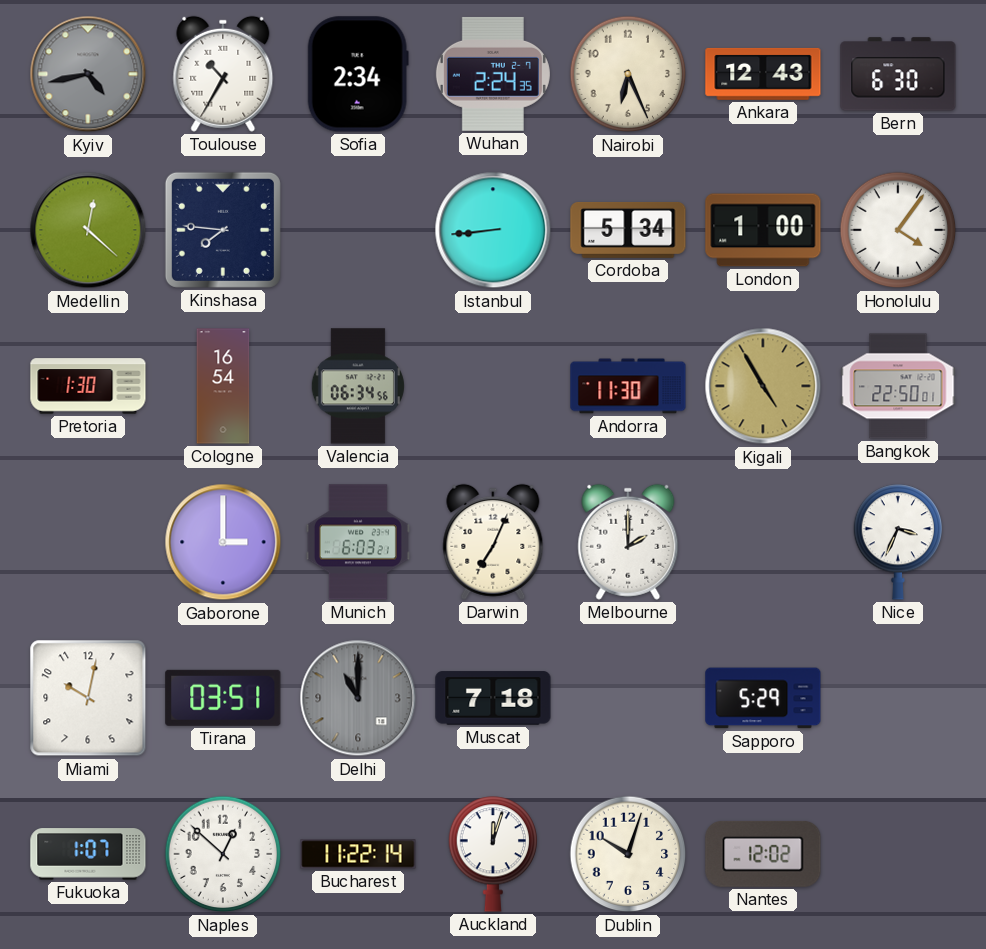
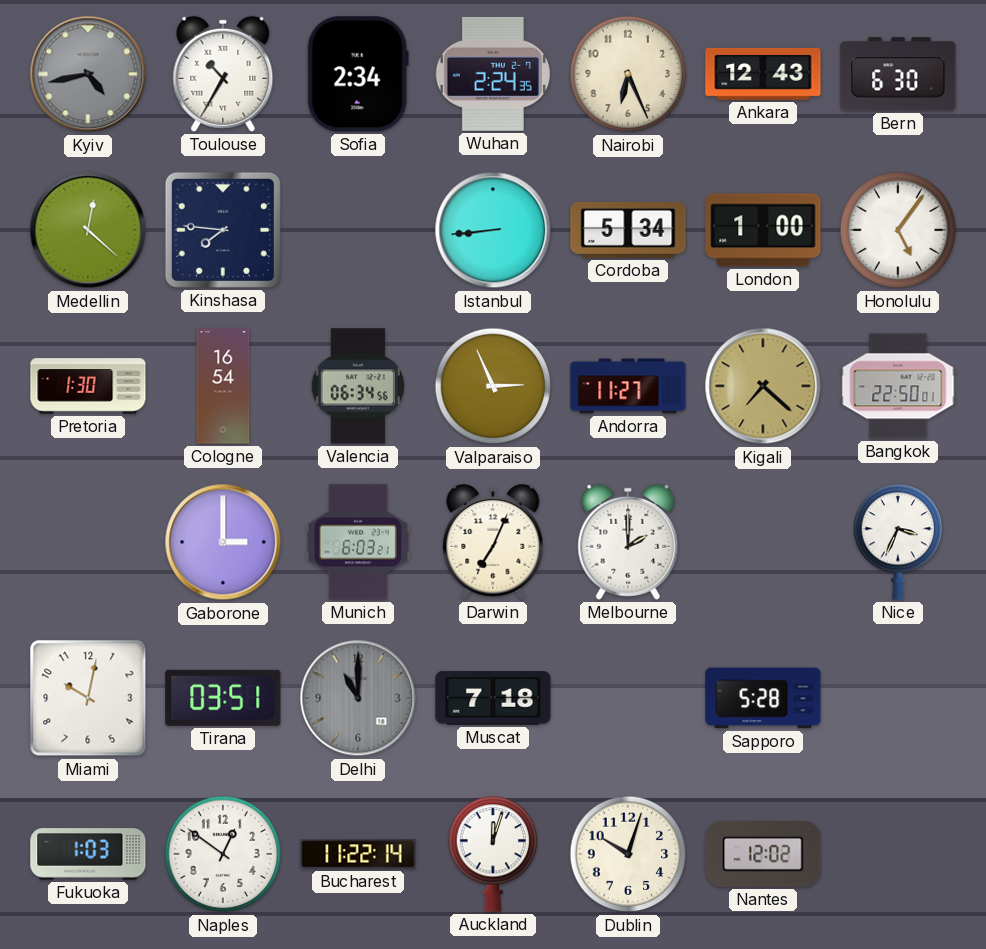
Honolulu: 4:06 -> 5:06 (898, 230)
Valparaiso: none -> 2:56 (493, 386)
Andorra: 11:30 -> 11:27 (628, 386)
Kigali: 4:55 -> 7:22 (763, 386)
Sapporo: 5:29 -> 5:28 (763, 698)
Fukuoka: 1:07 -> 1:03 (88, 854)
Naples: 12:52 -> 12:51 (223, 854)
